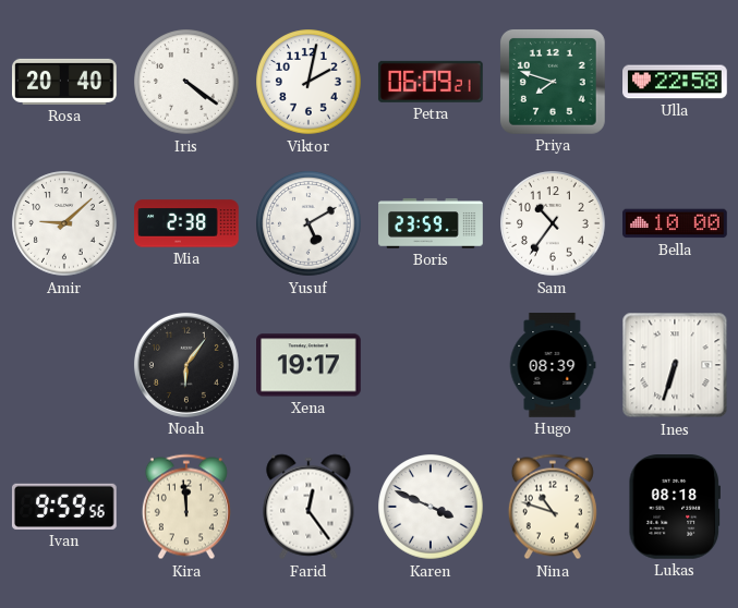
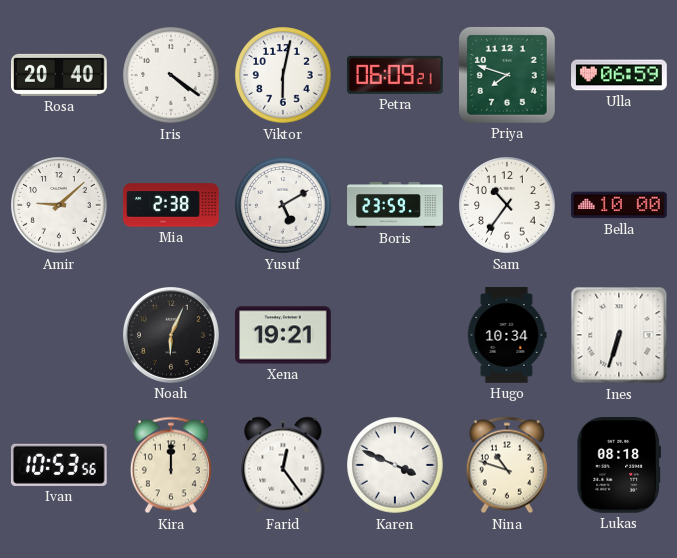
Viktor: 2:02 -> 6:02 (283, 75)
Ulla: 22:58 -> 06:59 (619, 75)
Noah: 6:06 -> 6:04 (171, 335)
Xena: 19:17 -> 19:21 (284, 335)
Hugo: 08:39 -> 10:34 (507, 335)
Ivan: 9:59 -> 10:53 (59, 465)
Kira: 11:59 -> 12:00 (171, 465)
